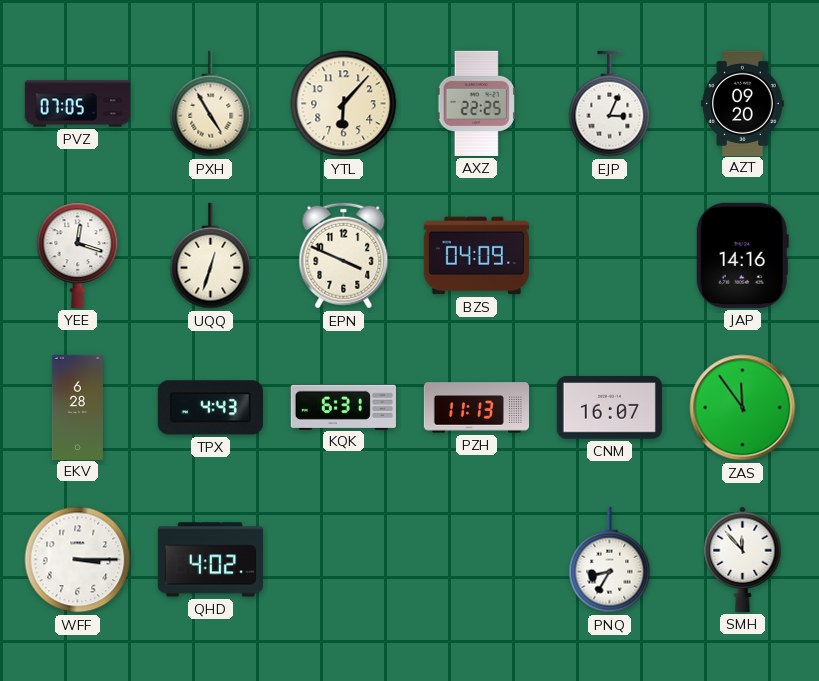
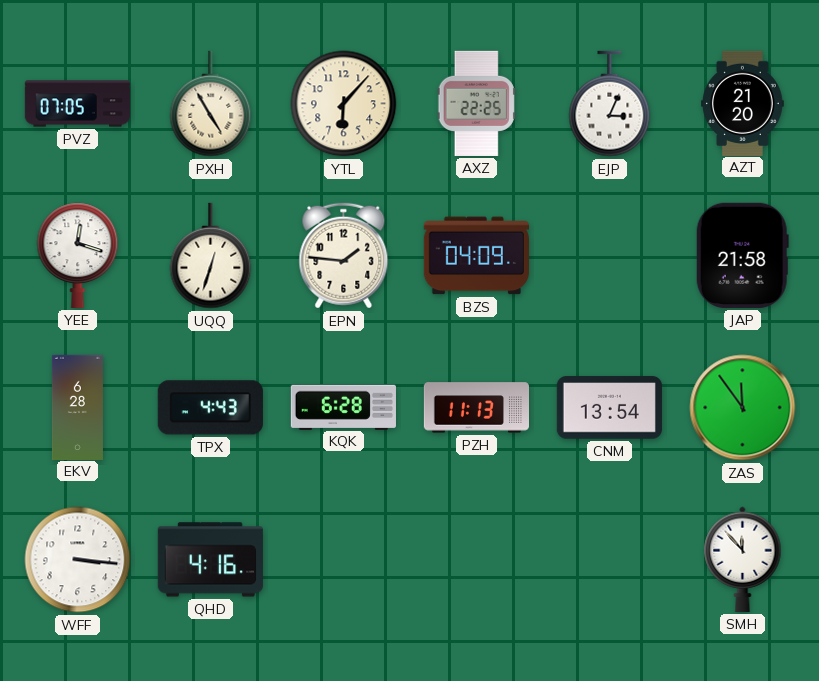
AZT: 09:20 -> 21:20 (743, 103)
EPN: 3:49 -> 1:46 (344, 256)
JAP: 14:16 -> 21:58 (742, 255)
KQK: 6:31 -> 6:28 (343, 407)
CNM: 16:07 -> 13:54 (609, 408)
WFF: 3:15 -> 3:16 (78, 560)
QHD: 4:02 -> 4:16 (210, 560)
PNQ: 8:35 -> none (610, 560)
